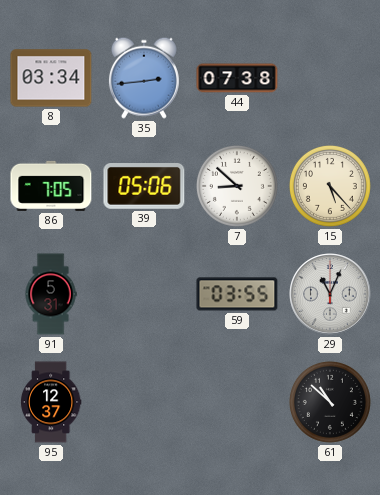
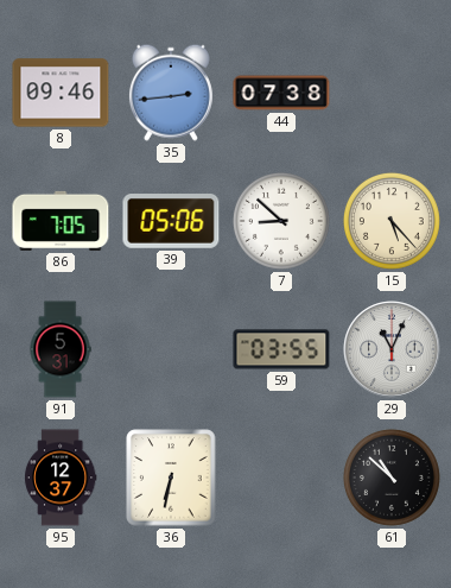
8: 03:34 -> 09:46 (61, 93)
36: none -> 6:32 (171, 478)
